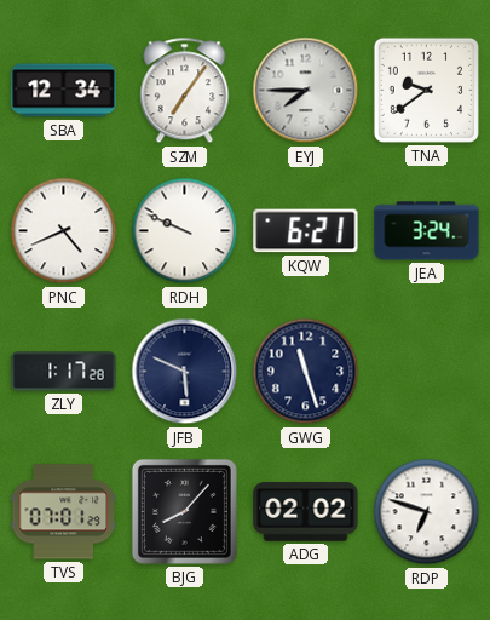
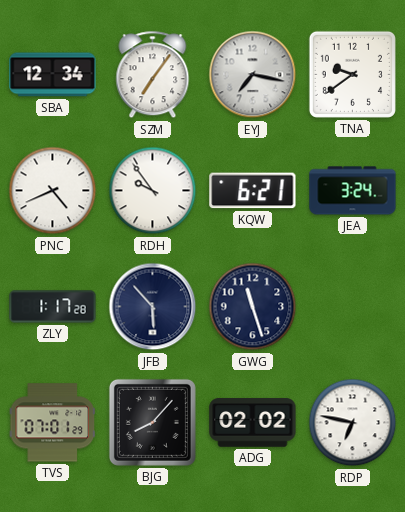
EYJ: 7:45 -> 7:17 (253, 75)
RDH: 9:49 -> 9:54 (153, 191)
JFB: 5:49 -> 5:53 (153, 307)
RDP: 6:48 -> 6:47 (353, 423)
